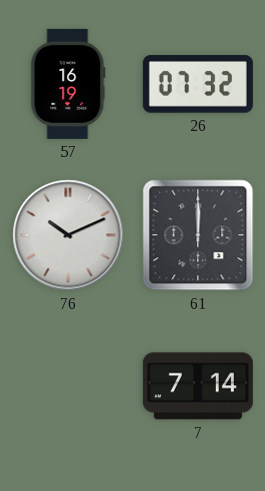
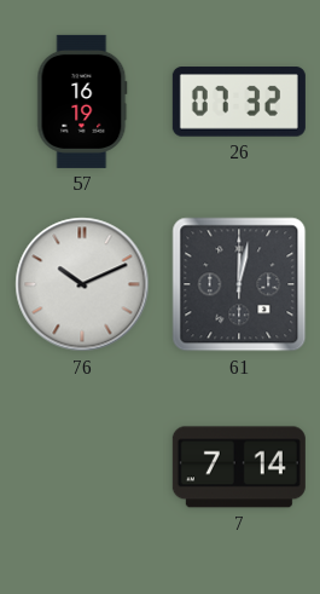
61: 12:00 -> 12:02 (239, 284)
